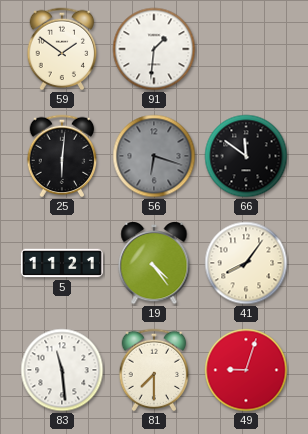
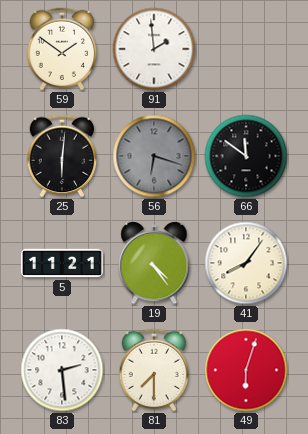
91: 1:31 -> 1:59 (154, 49)
83: 11:29 -> 2:29 (62, 370)
49: 9:03 -> 6:03 (246, 370)
